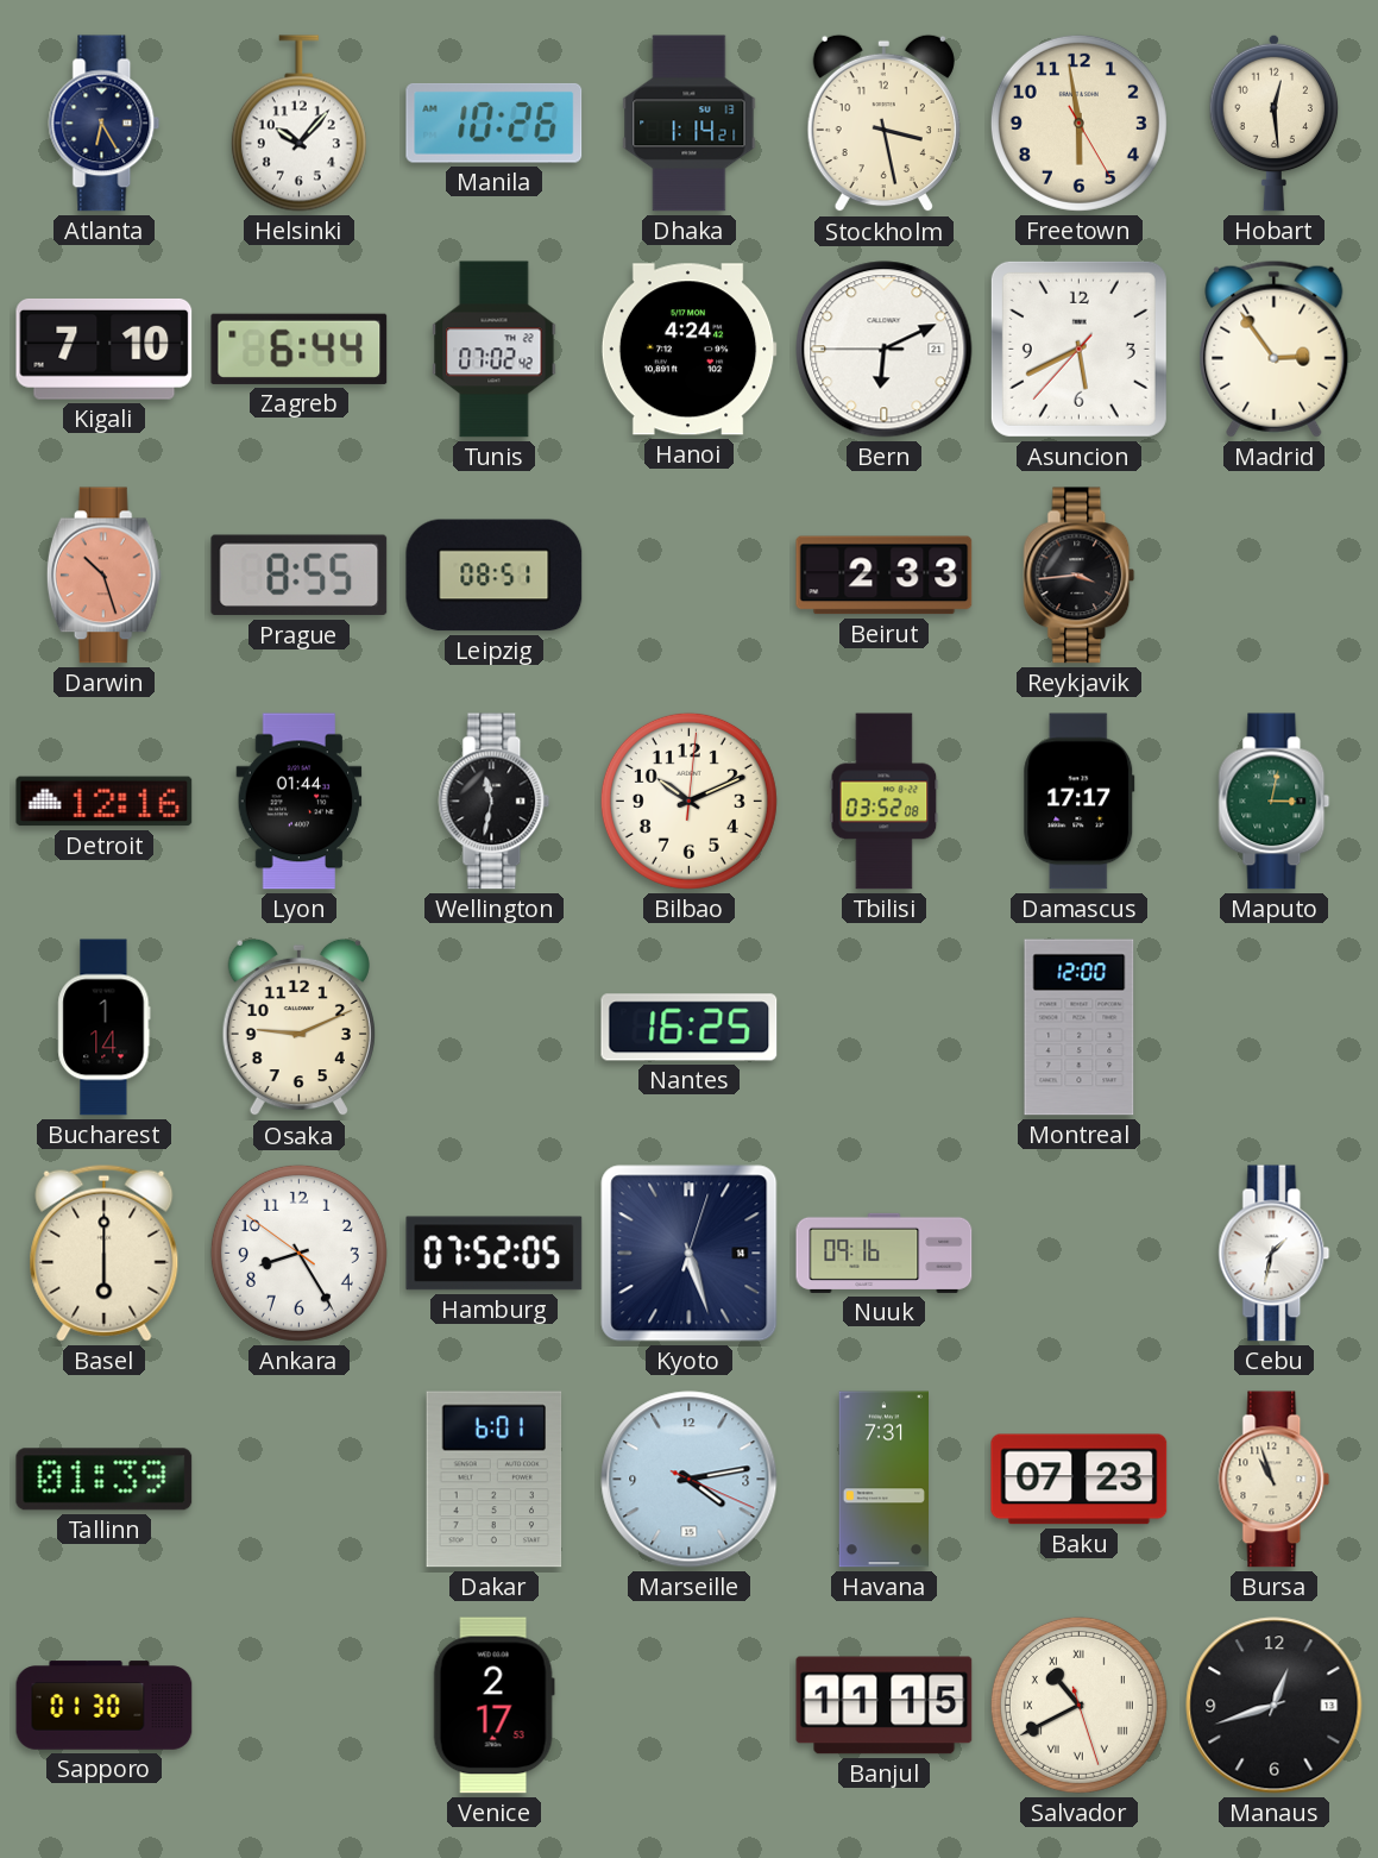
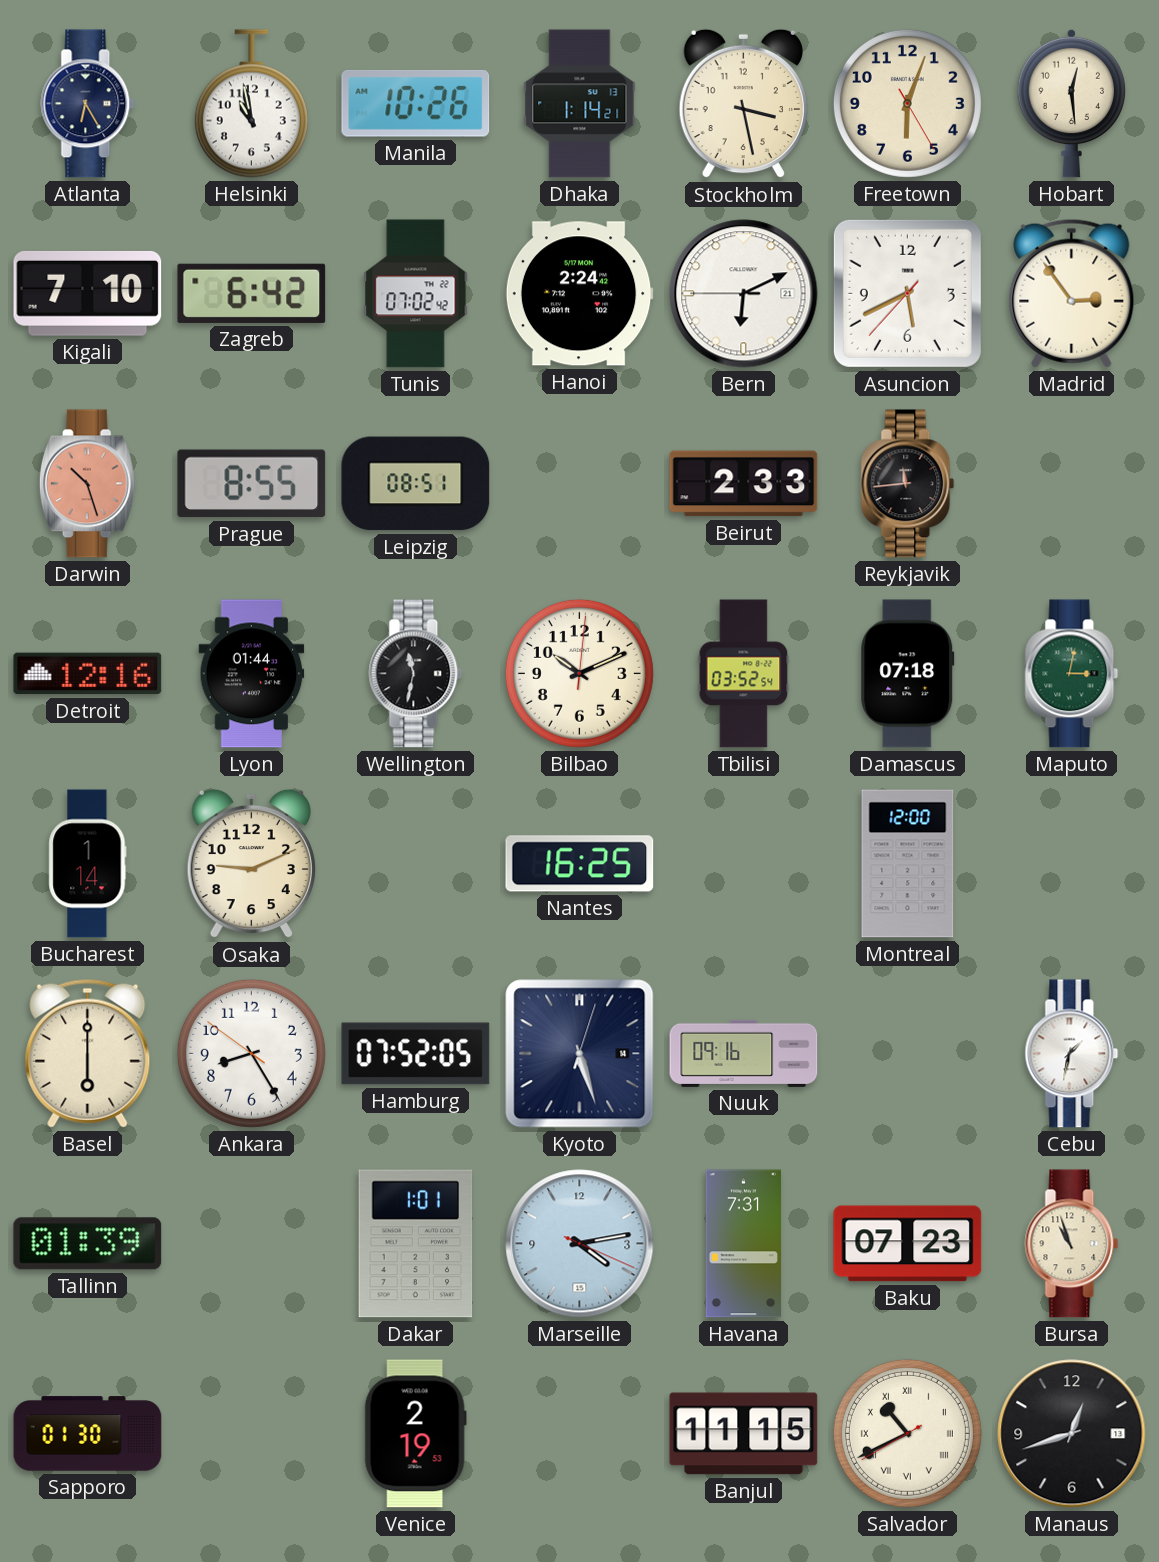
Helsinki: 10:07 -> 10:58 (251, 104)
Freetown: 5:58 -> 6:03 (907, 103)
Zagreb: 6:44 -> 6:42 (252, 293)
Hanoi: 4:24 -> 2:24 (579, 294)
Reykjavik: 3:44 -> 11:44 (908, 484)
Tbilisi: 03:52:08 -> 03:52:54 (744, 674)
Damascus: 17:17 -> 07:18 (908, 674)
Dakar: 6:01 -> 1:01 (416, 1244)
Venice: 2:17 -> 2:19 (415, 1434)
Salvador: 10:40:27 -> 10:40:40 (907, 1433)
